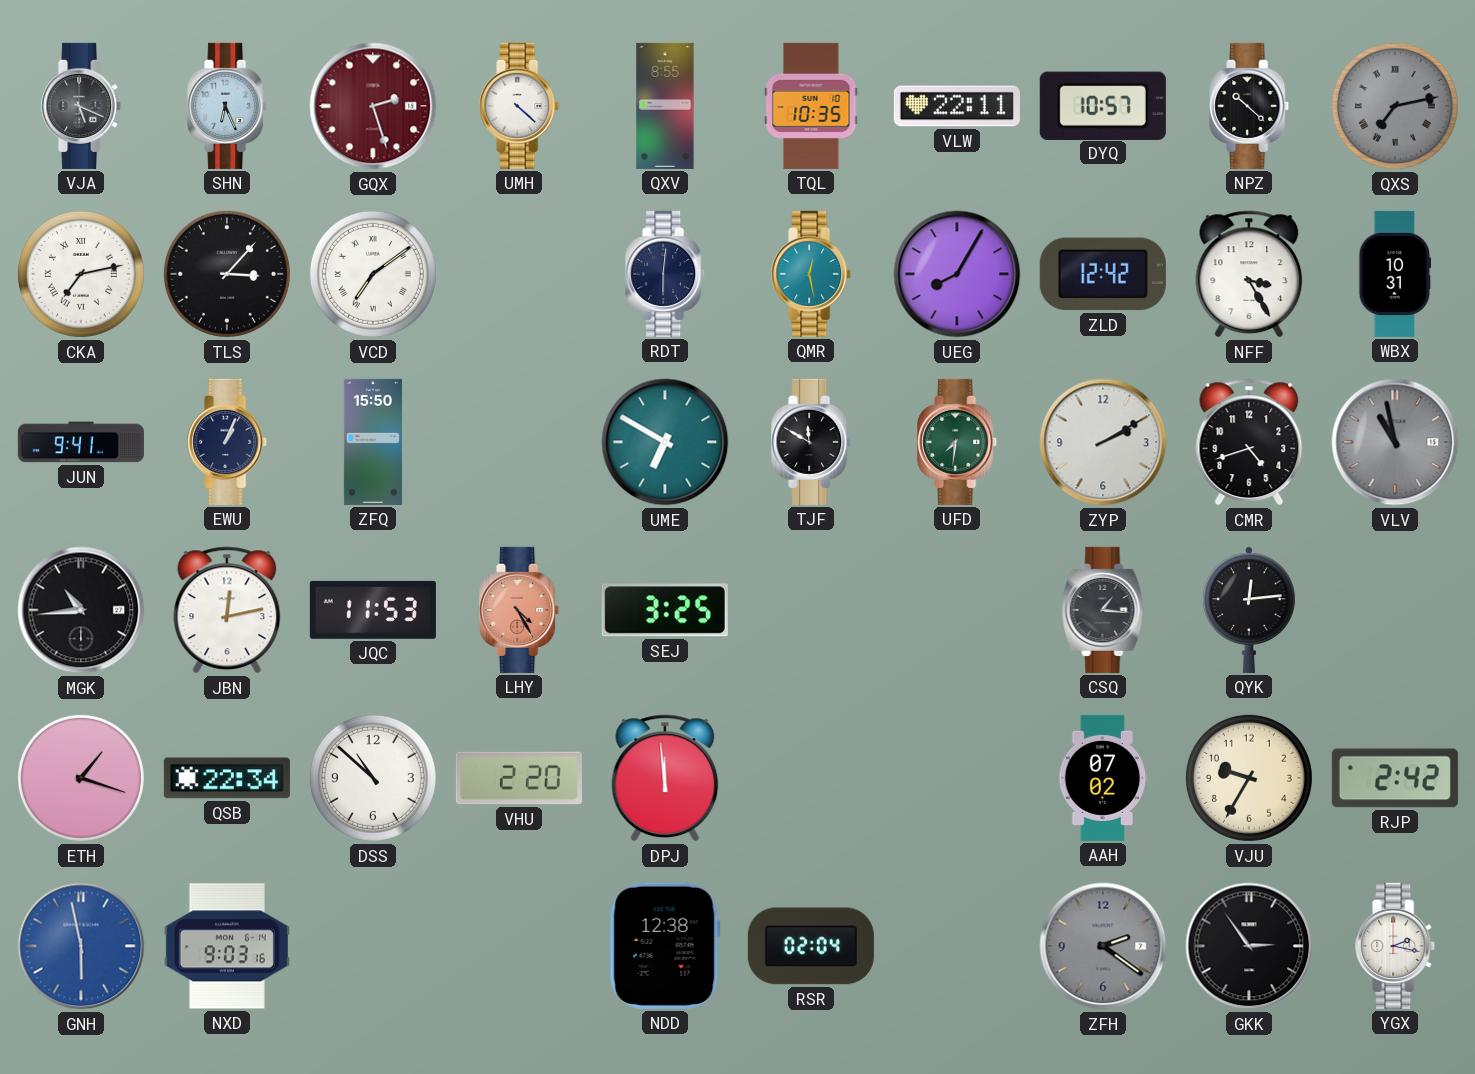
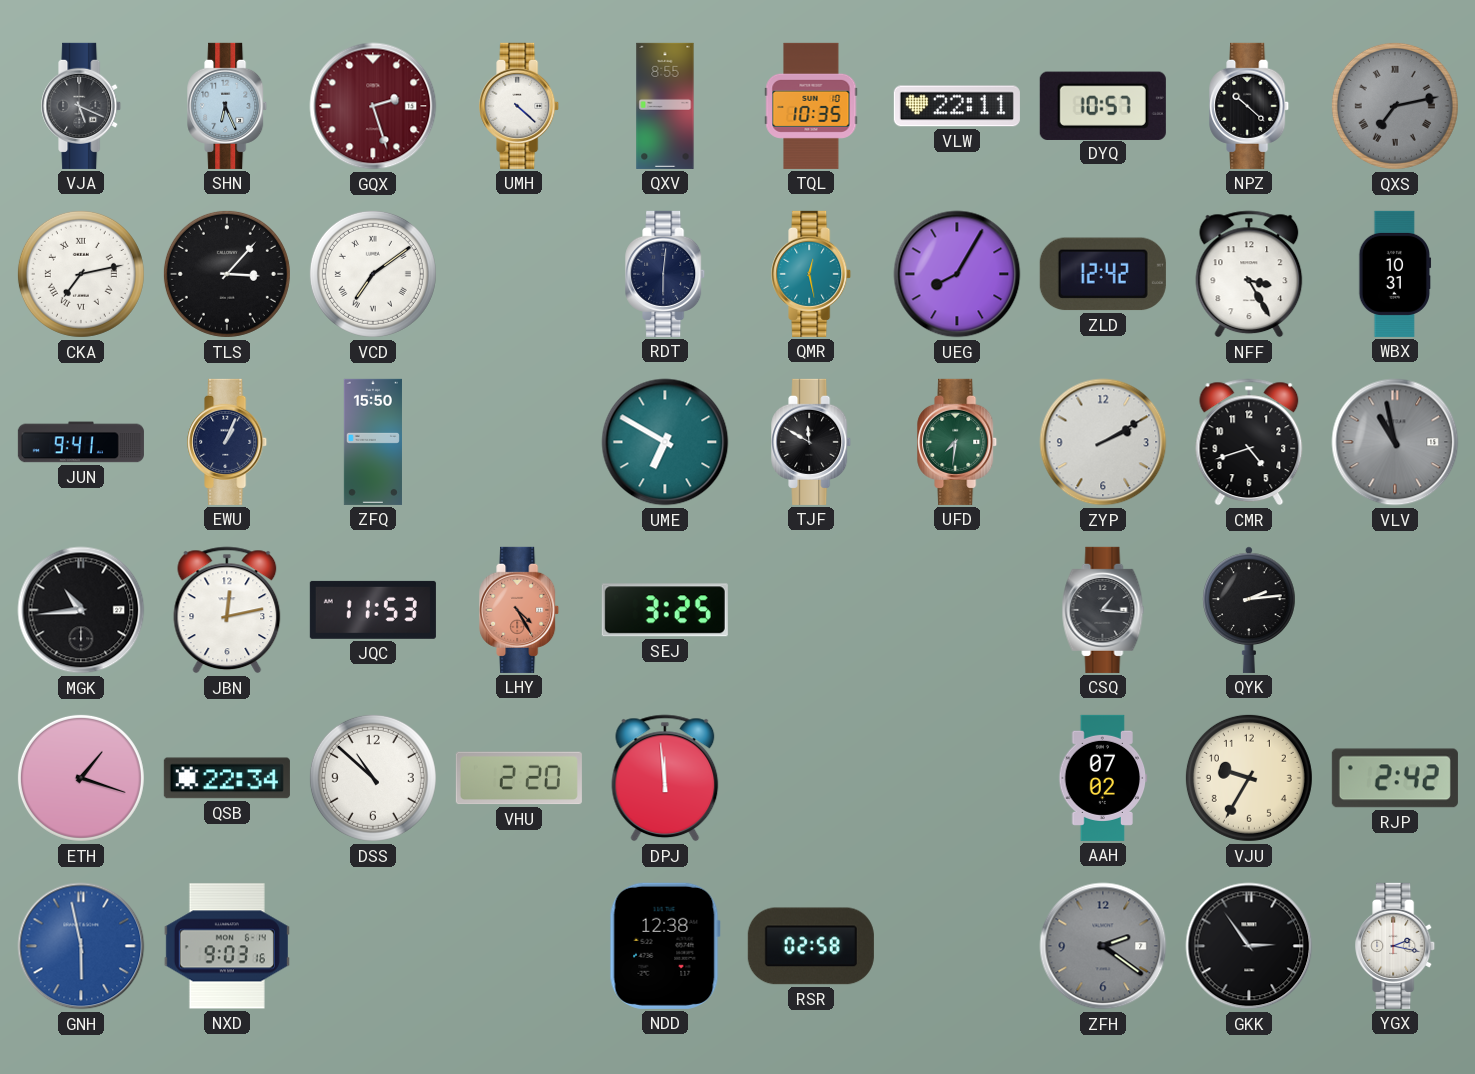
QYK: 12:14 -> 2:14 (1249, 610)
RSR: 02:04 -> 02:58 (811, 946)
